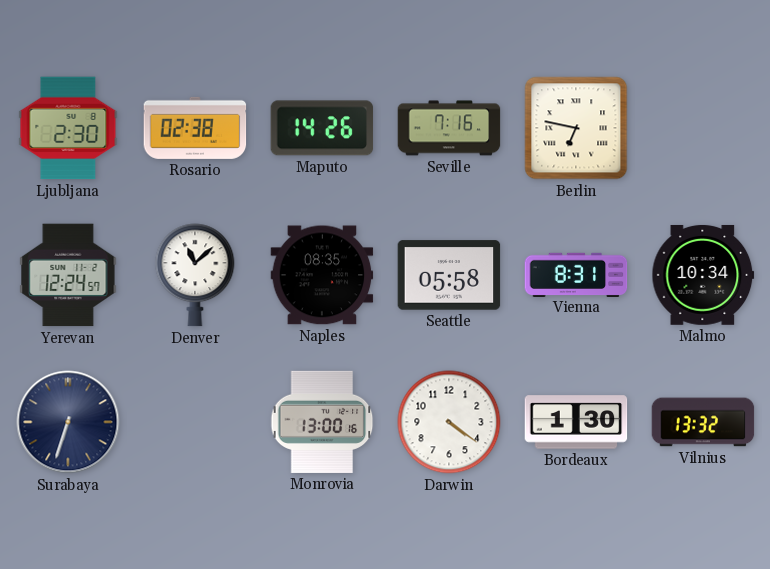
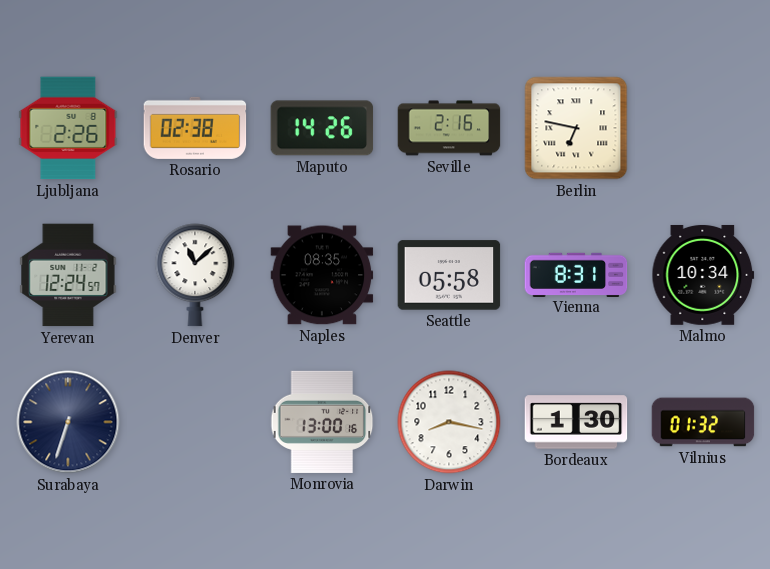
Ljubljana: 2:30 -> 2:26 (68, 128)
Seville: 7:16 -> 2:16 (449, 128)
Darwin: 4:21 -> 8:17 (449, 422)
Vilnius: 13:32 -> 01:32 (703, 422)
